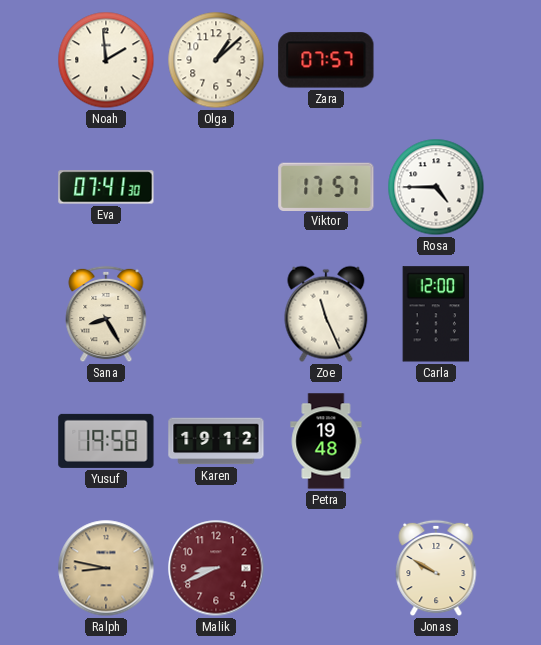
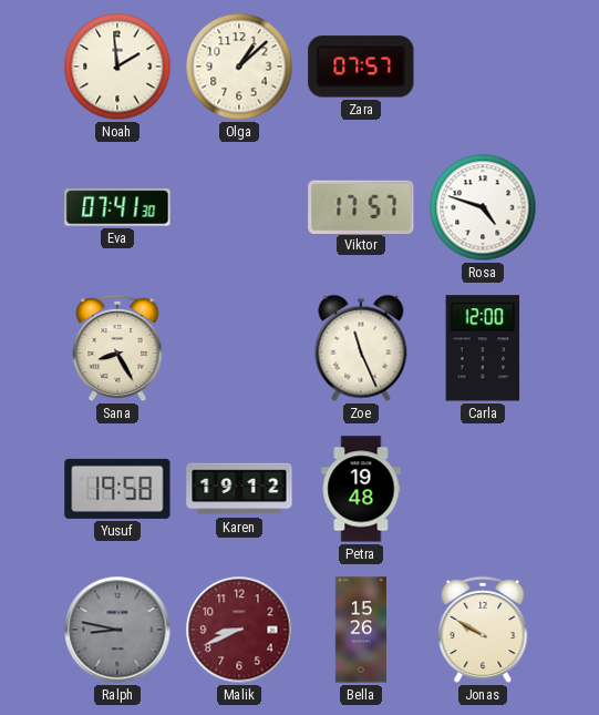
Rosa: 4:45 -> 4:48 (483, 207)
Ralph dial: champagne -> grey (117, 630)
Bella: none -> 15:26 (360, 630)
